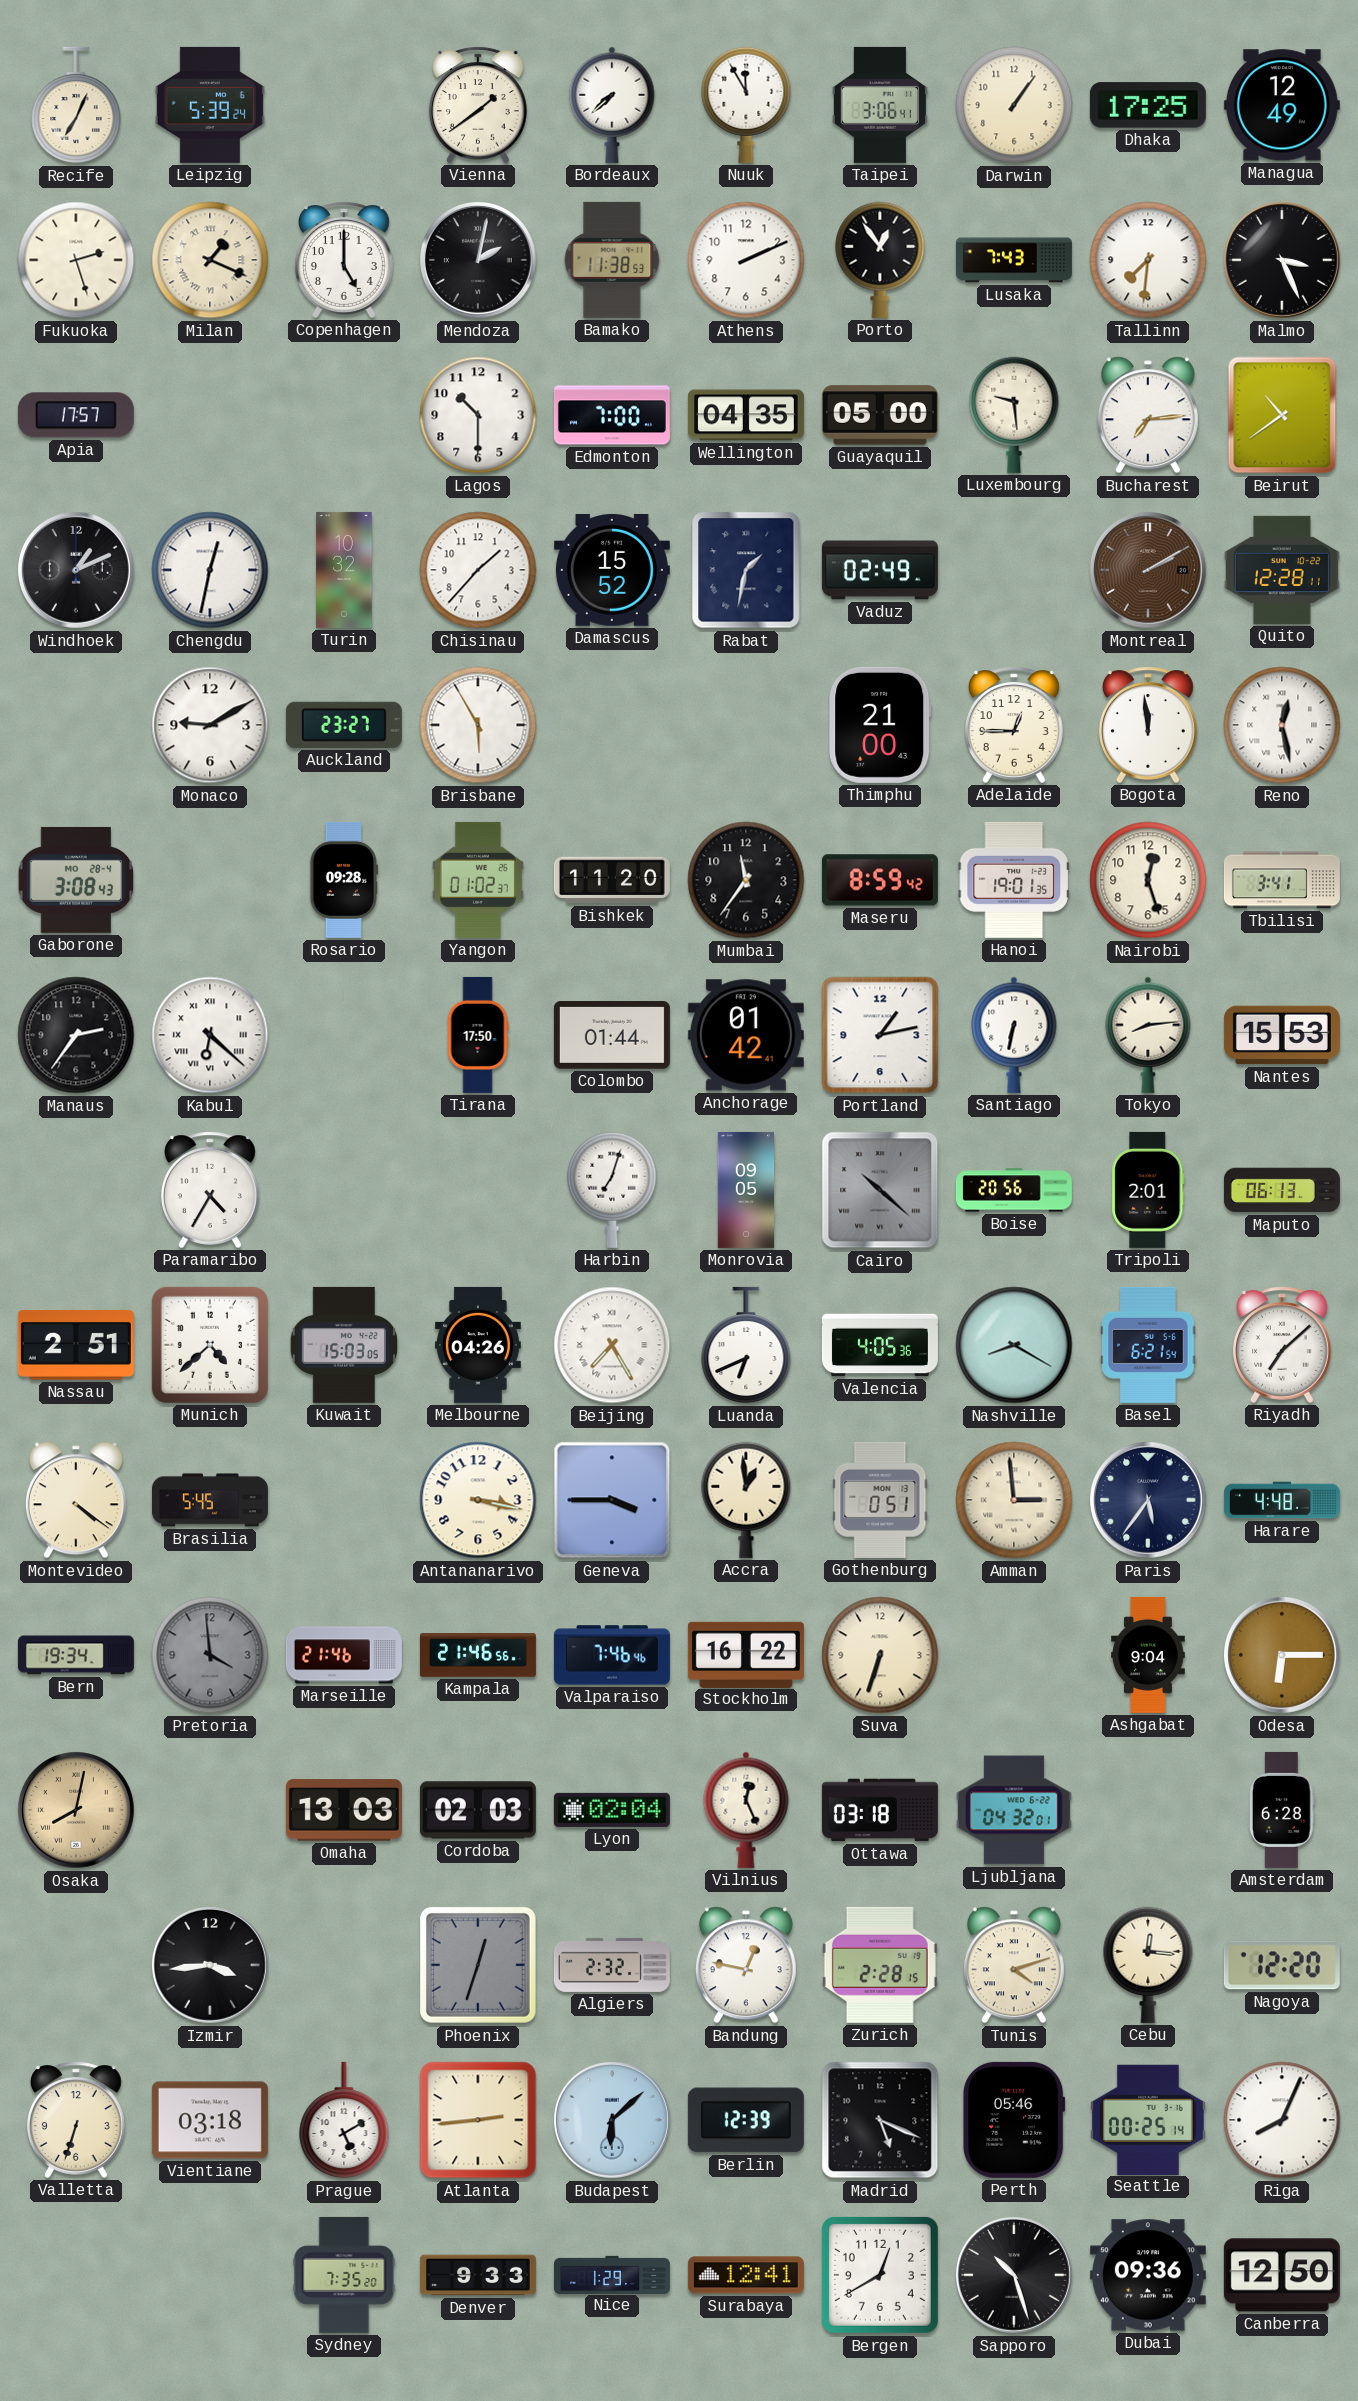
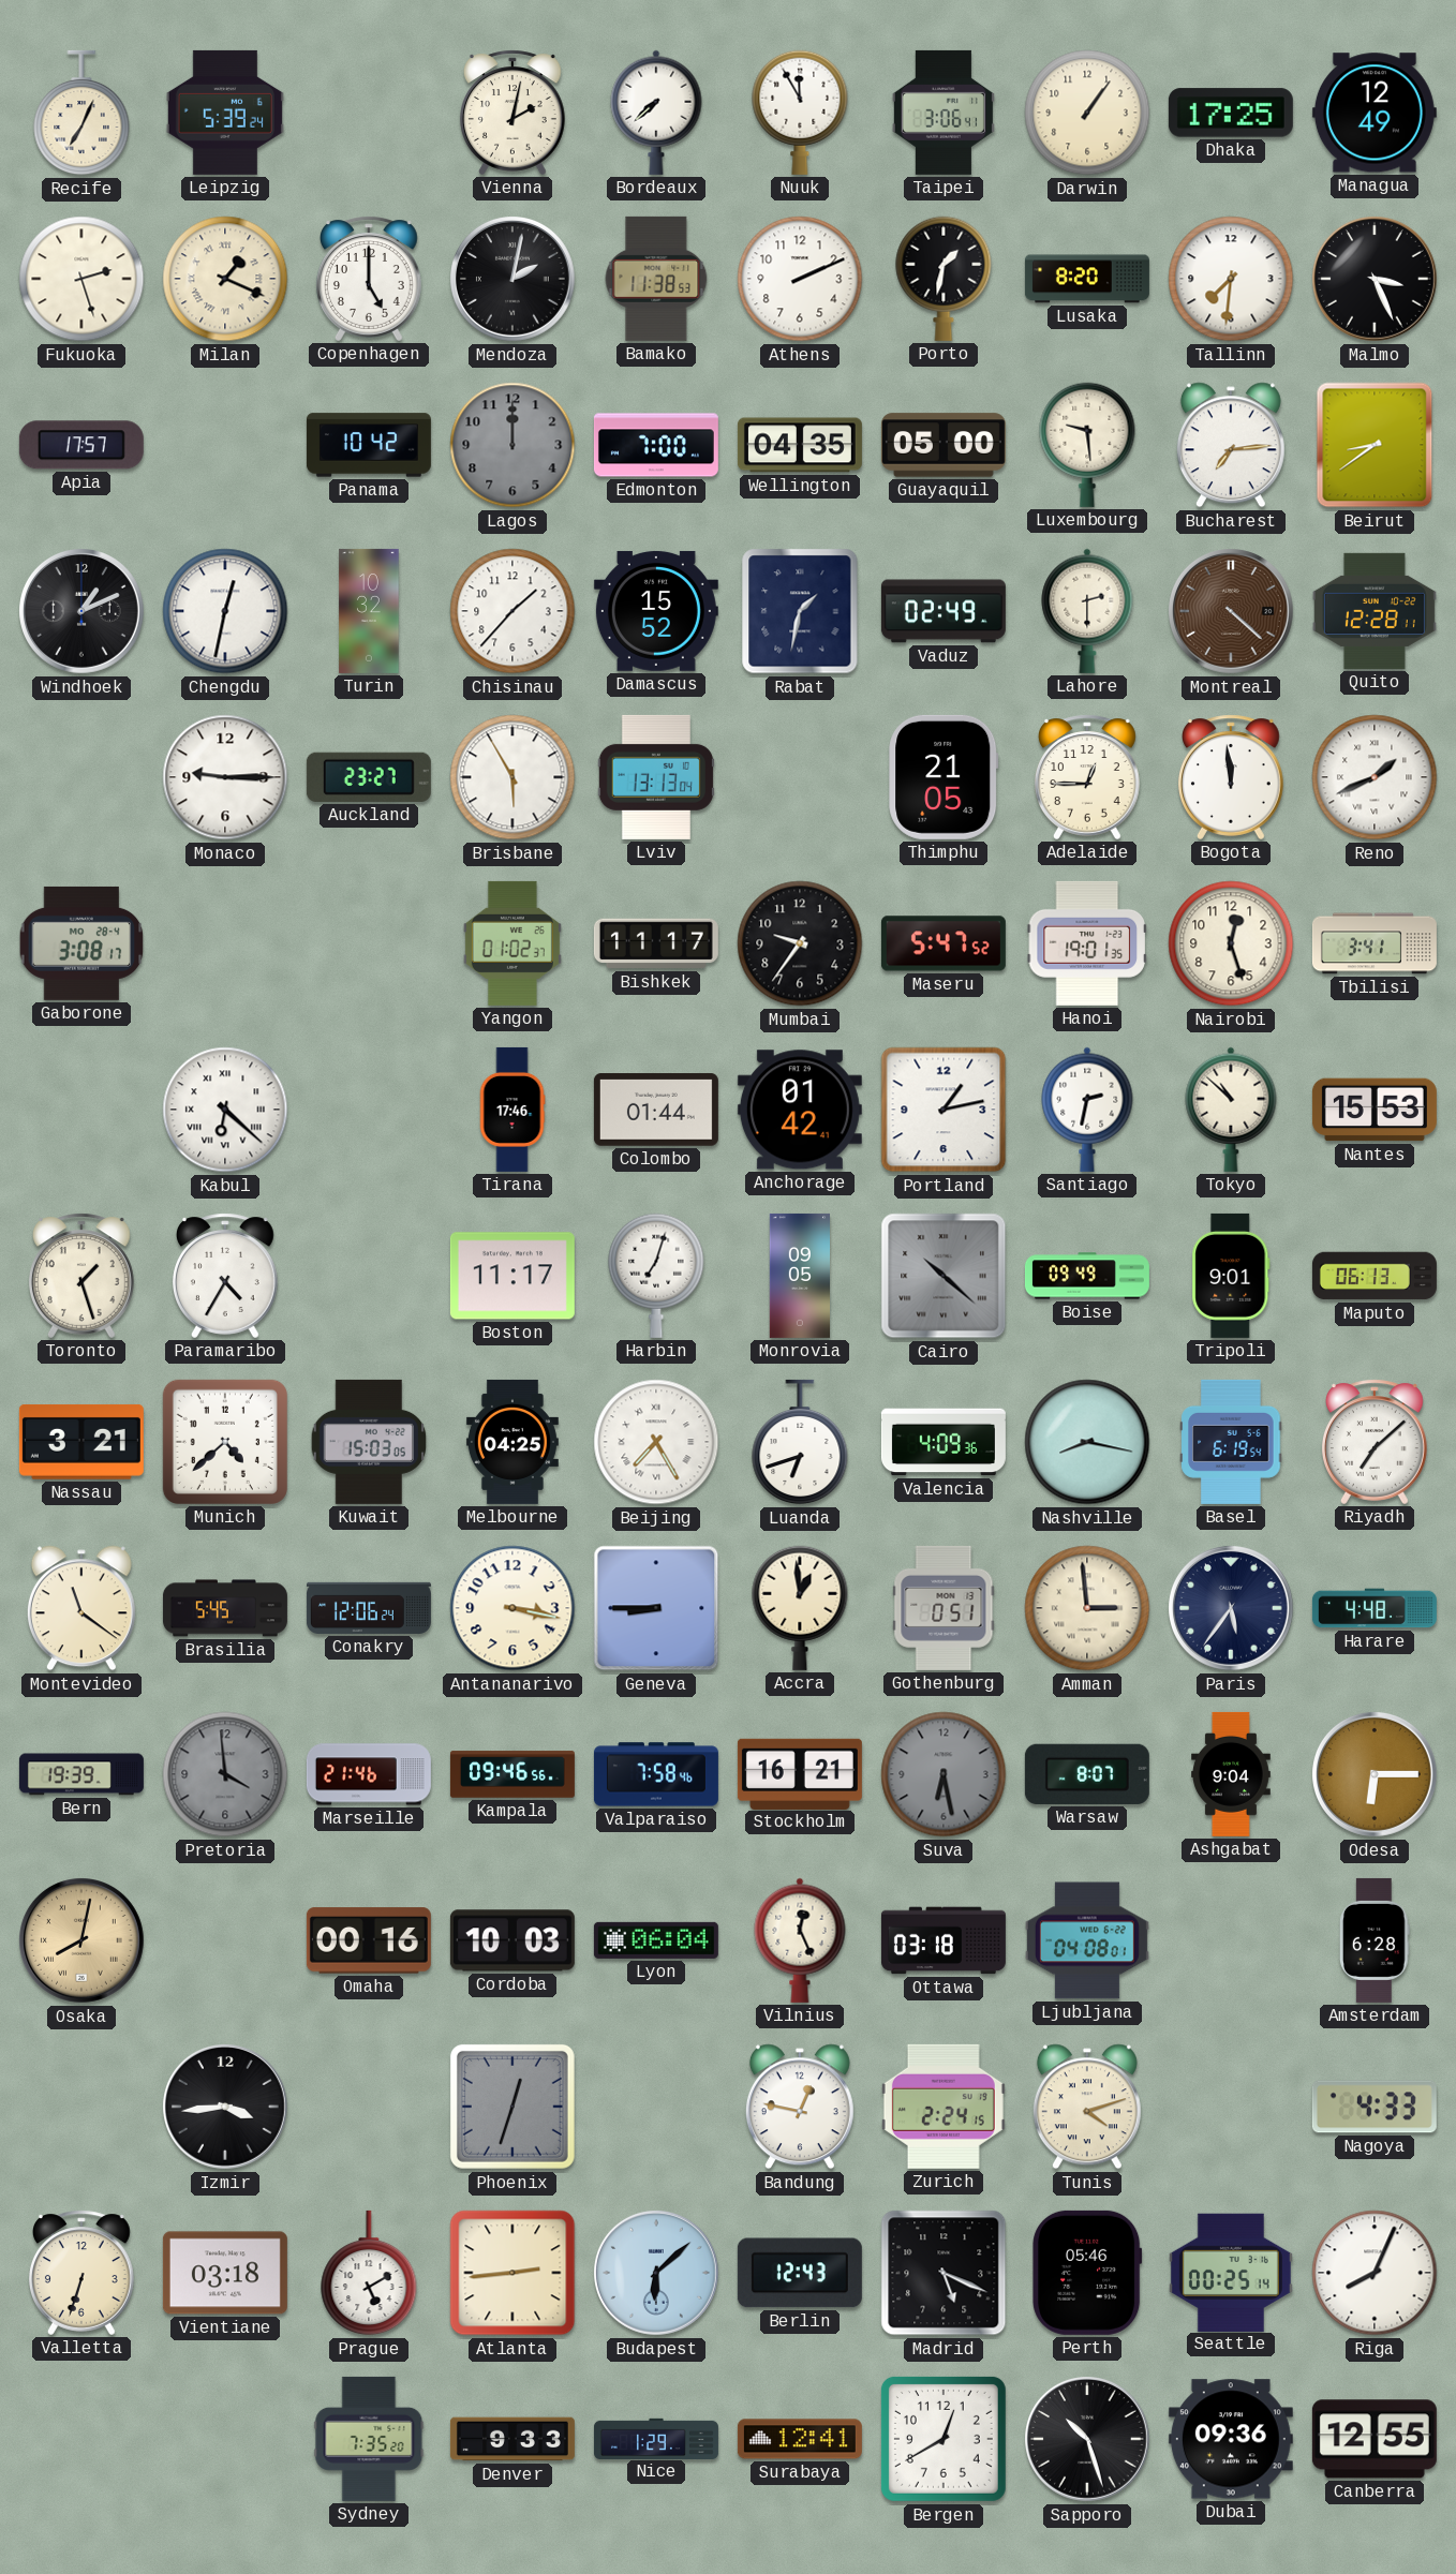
Vienna: 1:39 -> 2:02 (512, 113)
Porto: 12:54 -> 1:32 (944, 279)
Lusaka: 7:43 -> 8:20 (1087, 279)
Panama: none -> 10:42 (369, 445)
Lagos: 10:30 -> 12:00 (512, 445)
Lagos dial: white -> grey (512, 445)
Beirut: 10:39 -> 8:39 (1375, 445)
Lahore: none -> 2:30 (1087, 611)
Montreal: 2:10 -> 4:22 (1232, 612)
Monaco: 9:10 -> 9:15 (225, 777)
Lviv: none -> 13:13 (656, 777)
Thimphu: 21:00 -> 21:05 (944, 777)
Reno: 12:28 -> 1:41 (1375, 777)
Gaborone: 3:08:43 -> 3:08:17 (81, 943)
Rosario: 09:28 -> none (344, 880)
Bishkek: 11:20 -> 11:17 (656, 943)
Mumbai: 11:36 -> 9:36 (800, 943)
Maseru: 8:59 -> 5:47 (944, 943)
Manaus: 2:36 -> none (76, 1035)
Tirana: 17:50 -> 17:46 (512, 1110)
Santiago: 6:32 -> 2:32 (1087, 1110)
Tokyo: 8:14 -> 10:52 (1231, 1110)
Toronto: none -> 1:27 (81, 1276)
Boston: none -> 11:17 (512, 1276)
Boise: 20:56 -> 09:49 (1087, 1276)
Tripoli: 2:01 -> 9:01 (1231, 1276)
Nassau: 2:51 -> 3:21 (81, 1442)
Melbourne: 04:26 -> 04:25 (512, 1442)
Luanda: 6:41 -> 6:42 (800, 1442)
Valencia: 4:05 -> 4:09 (944, 1442)
Nashville: 8:20 -> 8:17 (1087, 1442)
Basel: 6:21 -> 6:19 (1231, 1442)
Montevideo: 4:21 -> 11:21 (81, 1608)
Conakry: none -> 12:06 (369, 1608)
Geneva: 3:45 -> 8:45 (656, 1608)
Bern: 19:34 -> 19:39 (81, 1774)
Kampala: 21:46 -> 09:46 (512, 1774)
Valparaiso: 7:46 -> 7:58 (656, 1774)
Stockholm: 16:22 -> 16:21 (800, 1773)
Suva: 6:33 -> 6:28 (944, 1774)
Suva dial: cream -> grey (944, 1774)
Warsaw: none -> 8:07 (1087, 1774)
Omaha: 13:03 -> 00:16 (369, 1940)
Cordoba: 02:03 -> 10:03 (512, 1940)
Lyon: 02:04 -> 06:04 (656, 1940)
Ljubljana: 04:32 -> 04:08 (1087, 1940)
Algiers: 2:32 -> none (612, 1965)
Zurich: 2:28 -> 2:24 (944, 2107)
Cebu: 12:16 -> none (1148, 1965)
Nagoya: 12:20 -> 4:33 (1375, 2107)
Berlin: 12:39 -> 12:43 (800, 2273)
Canberra: 12:50 -> 12:55 (1375, 2439)
